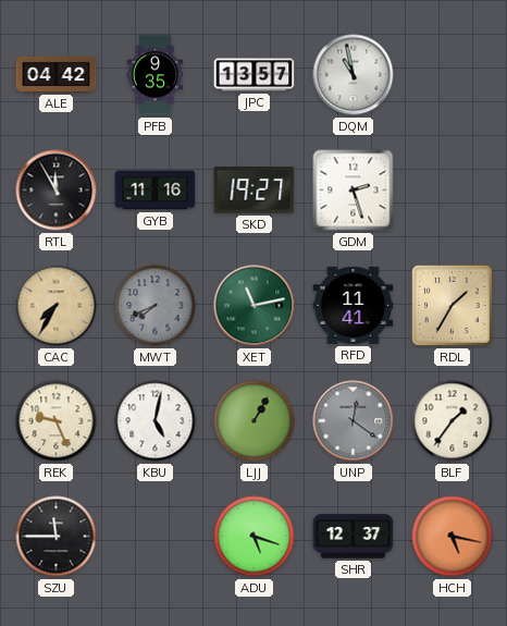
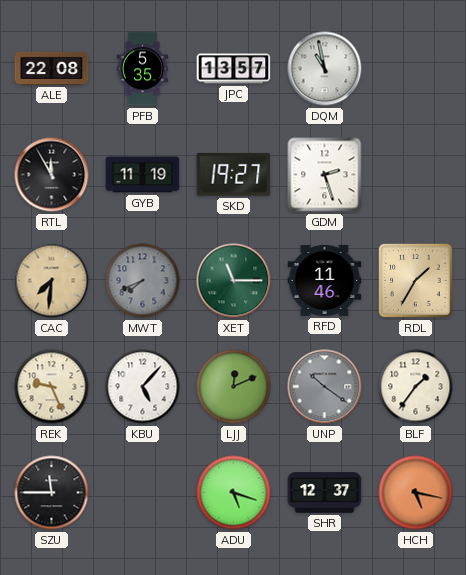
ALE: 04:42 -> 22:08 (52, 68)
PFB: 9:35 -> 5:35 (143, 69)
GYB: 11:16 -> 11:19 (143, 175)
CAC: 7:35 -> 7:31 (52, 281)
XET: 11:13 -> 11:15 (234, 281)
RFD: 11:41 -> 11:46 (325, 280)
KBU: 5:02 -> 5:07 (143, 387)
LJJ: 1:05 -> 12:11 (234, 387)
UNP: 12:21 -> 10:21 (325, 387)
